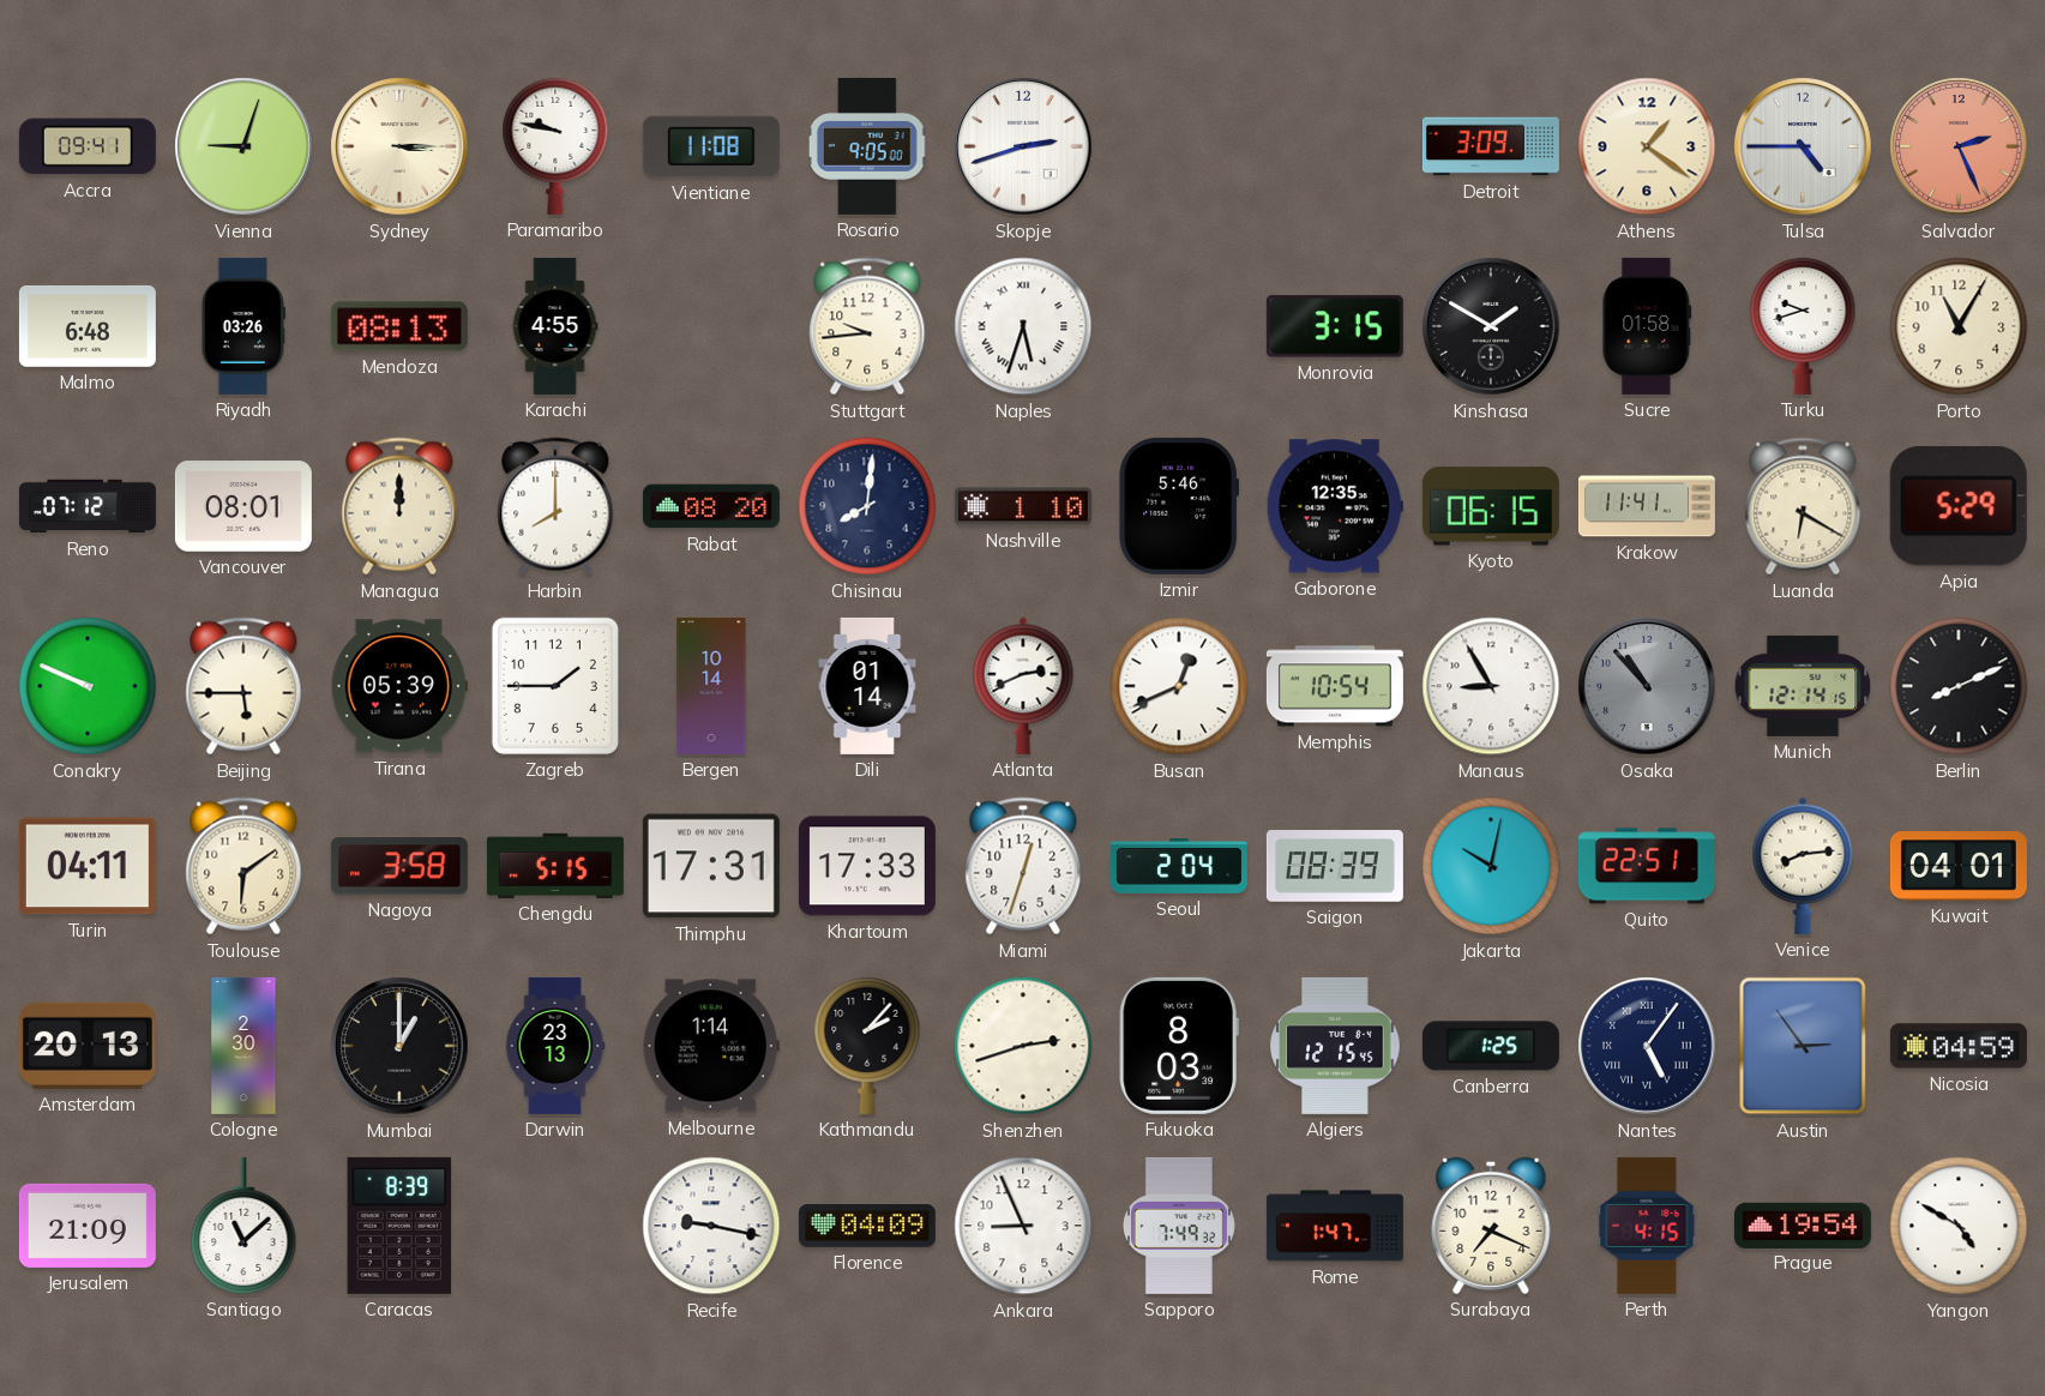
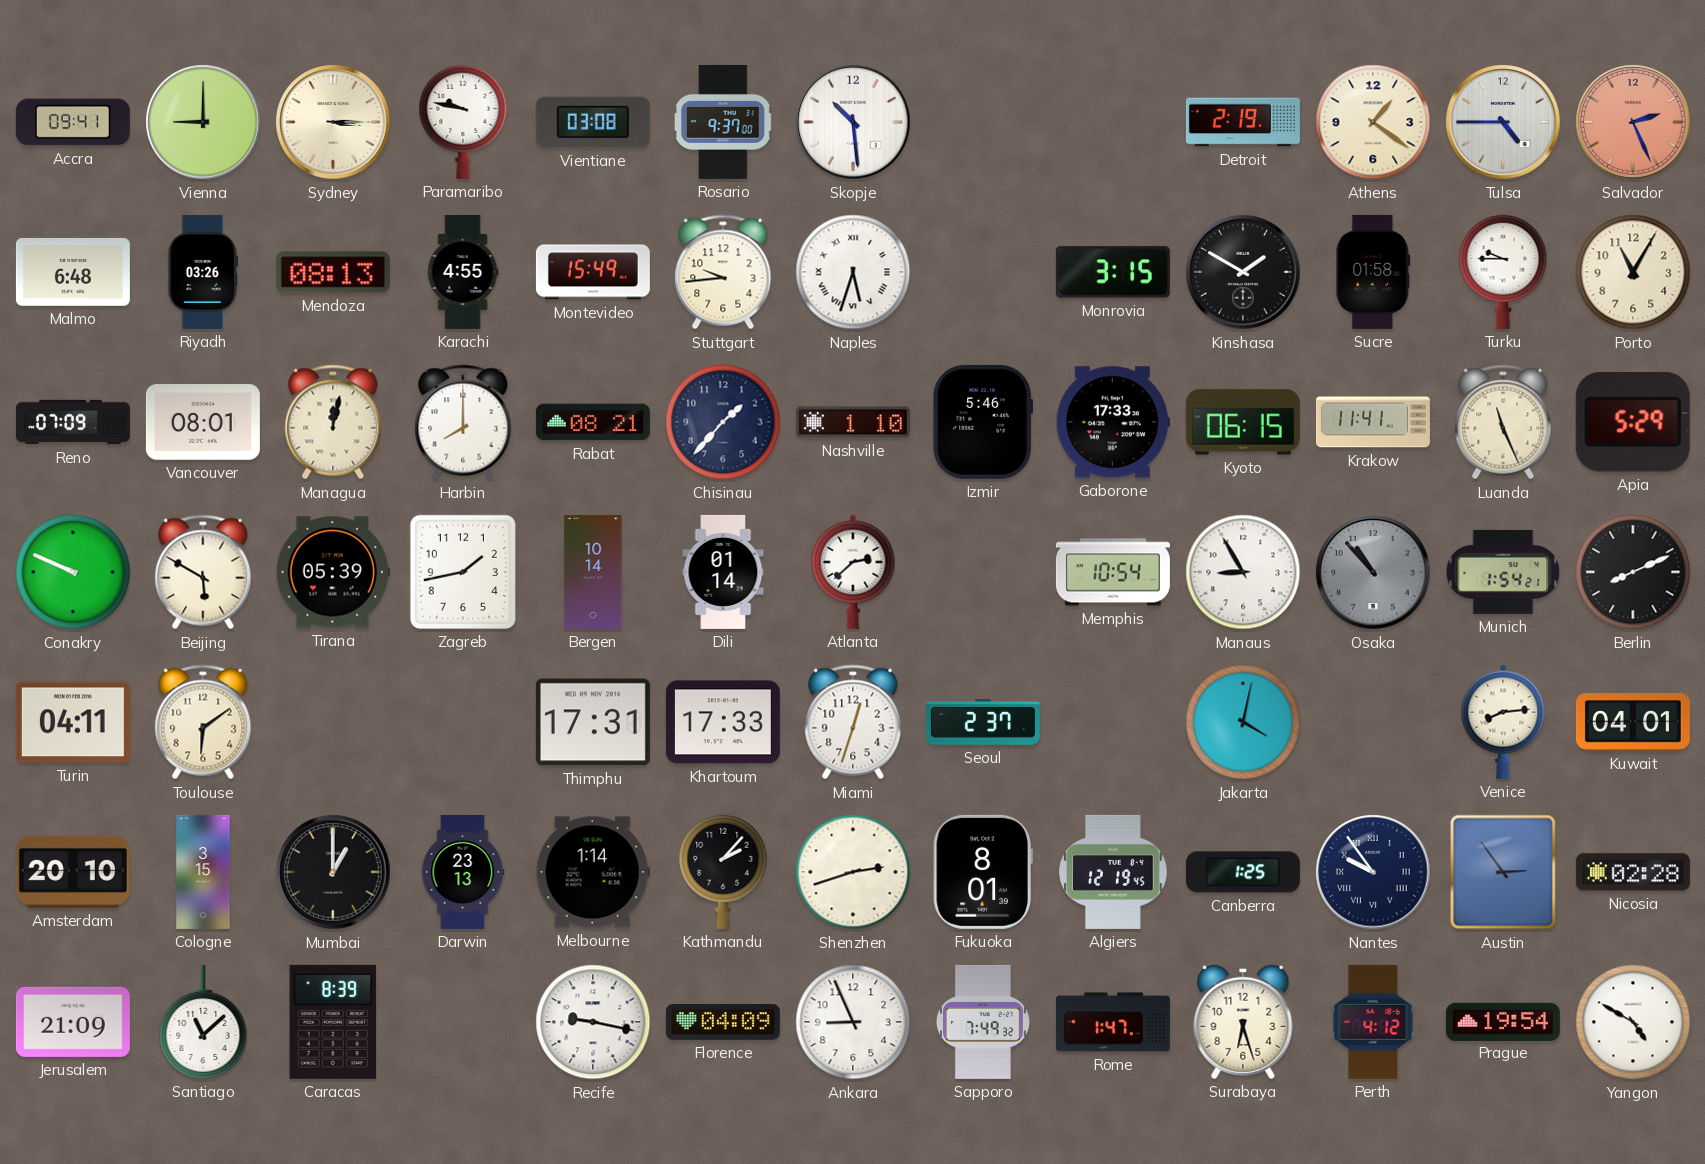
Vienna: 9:03 -> 9:00 (203, 122)
Vientiane: 11:08 -> 03:08 (593, 122)
Rosario: 9:05 -> 9:37 (723, 122)
Skopje: 2:42 -> 10:29 (853, 122)
Detroit: 3:09 -> 2:19 (1243, 122)
Montevideo: none -> 15:49 (593, 272)
Turku: 9:42 -> 9:45 (1503, 272)
Reno: 07:12 -> 07:09 (73, 422)
Managua: 12:00 -> 12:02 (333, 422)
Rabat: 08:20 -> 08:21 (593, 422)
Chisinau: 8:01 -> 1:37 (723, 422)
Gaborone: 12:35 -> 17:33 (1113, 422)
Luanda: 6:20 -> 11:26 (1503, 422)
Beijing: 5:45 -> 5:50 (203, 572)
Zagreb: 1:45 -> 1:43 (463, 572)
Atlanta: 2:41 -> 2:38 (853, 572)
Busan: 12:41 -> none (1179, 686)
Munich: 12:14 -> 1:54 (1503, 572)
Nagoya: 3:58 -> none (399, 866)
Chengdu: 5:15 -> none (555, 866)
Seoul: 2:04 -> 2:37 (983, 723)
Saigon: 08:39 -> none (1335, 867)
Jakarta: 10:02 -> 4:02 (1243, 722)
Quito: 22:51 -> none (1647, 866)
Amsterdam: 20:13 -> 20:10 (73, 872)
Cologne: 2:30 -> 3:15 (203, 872)
Fukuoka: 8:03 -> 8:01 (983, 872)
Algiers: 12:15 -> 12:19 (1113, 872)
Nantes: 5:06 -> 9:54 (1373, 872)
Nicosia: 04:59 -> 02:28 (1633, 872)
Surabaya: 7:19 -> 6:27 (1243, 1022)
Perth: 4:15 -> 4:12 (1373, 1022)
